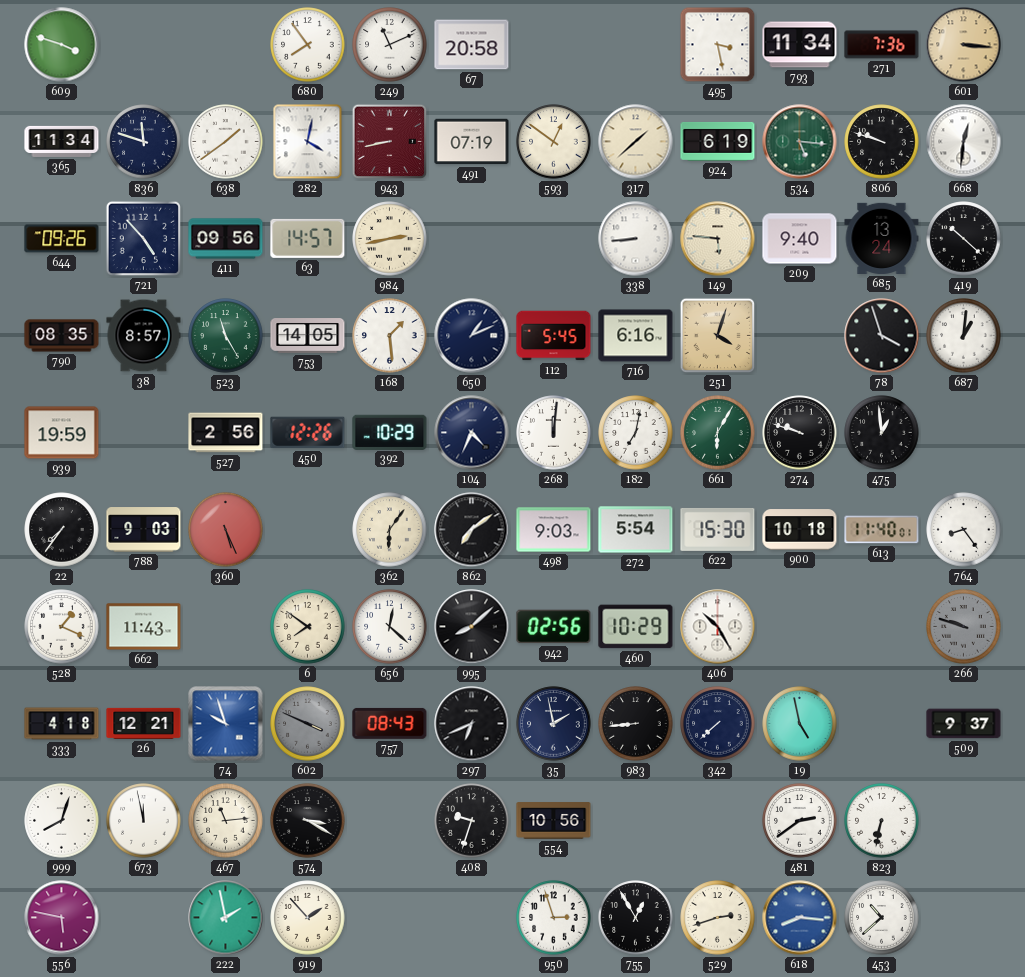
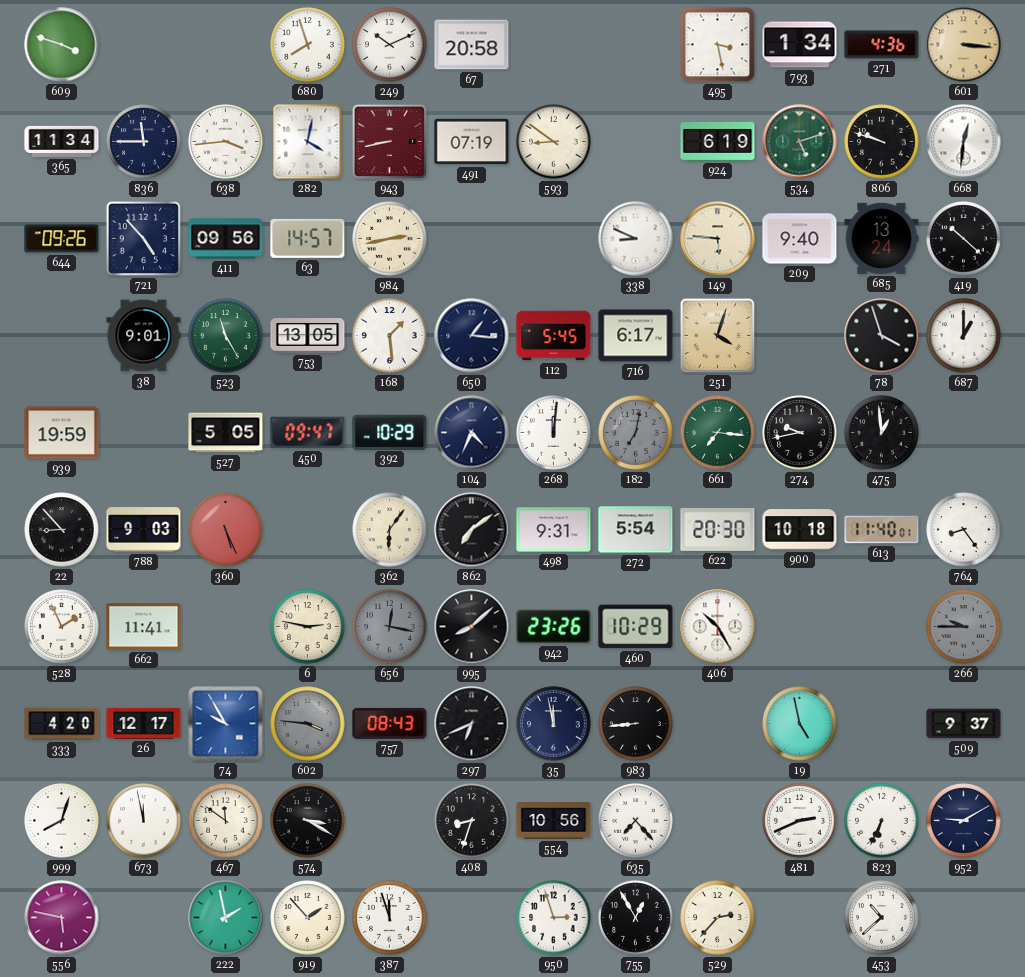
680: 7:54 -> 7:57 (308, 45)
249: 11:11 -> 10:11 (390, 45)
793: 11:34 -> 1:34 (800, 45)
271: 7:36 -> 4:36 (882, 45)
836: 11:48 -> 11:45 (144, 142)
638: 1:39 -> 3:44 (226, 142)
593: 12:51 -> 8:51 (554, 142)
317: 1:38 -> none (636, 142)
534: 5:16 -> 5:12 (800, 142)
338: 8:44 -> 8:49 (636, 239)
790: 08:35 -> none (62, 336)
38: 8:57 -> 9:01 (144, 336)
753: 14:05 -> 13:05 (308, 336)
650: 1:11 -> 1:16 (472, 336)
716: 6:16 -> 6:17 (636, 336)
687: 1:01 -> 1:00 (964, 336)
527: 2:56 -> 5:05 (226, 433)
450: 12:26 -> 09:47 (308, 433)
182 dial: white -> grey (636, 433)
661: 6:05 -> 7:16 (718, 433)
274: 9:48 -> 9:43 (800, 433)
22: 7:36 -> 8:53 (62, 530)
498: 9:03 -> 9:31 (554, 530)
622: 15:30 -> 20:30 (718, 529)
528: 1:19 -> 1:56 (62, 627)
662: 11:43 -> 11:41 (144, 627)
6: 7:51 -> 2:47 (308, 627)
656: 12:22 -> 12:17 (390, 627)
656 dial: white -> grey (390, 627)
942: 02:56 -> 23:26 (554, 627)
266: 9:48 -> 9:45 (964, 627)
333: 4:18 -> 4:20 (62, 724)
26: 12:21 -> 12:17 (144, 723)
74: 9:57 -> 9:55 (226, 724)
602: 3:49 -> 3:46 (308, 724)
35: 1:58 -> 11:58 (554, 724)
342: 7:38 -> none (718, 724)
467: 11:14 -> 11:51 (226, 821)
408: 9:33 -> 8:33 (472, 821)
635: none -> 7:23 (636, 821)
481: 2:39 -> 2:41 (800, 821)
823: 6:32 -> 6:34 (882, 821)
952: none -> 9:10 (964, 821)
387: none -> 11:57 (390, 918)
529: 2:42 -> 2:37 (718, 918)
618: 8:16 -> none (800, 918)
